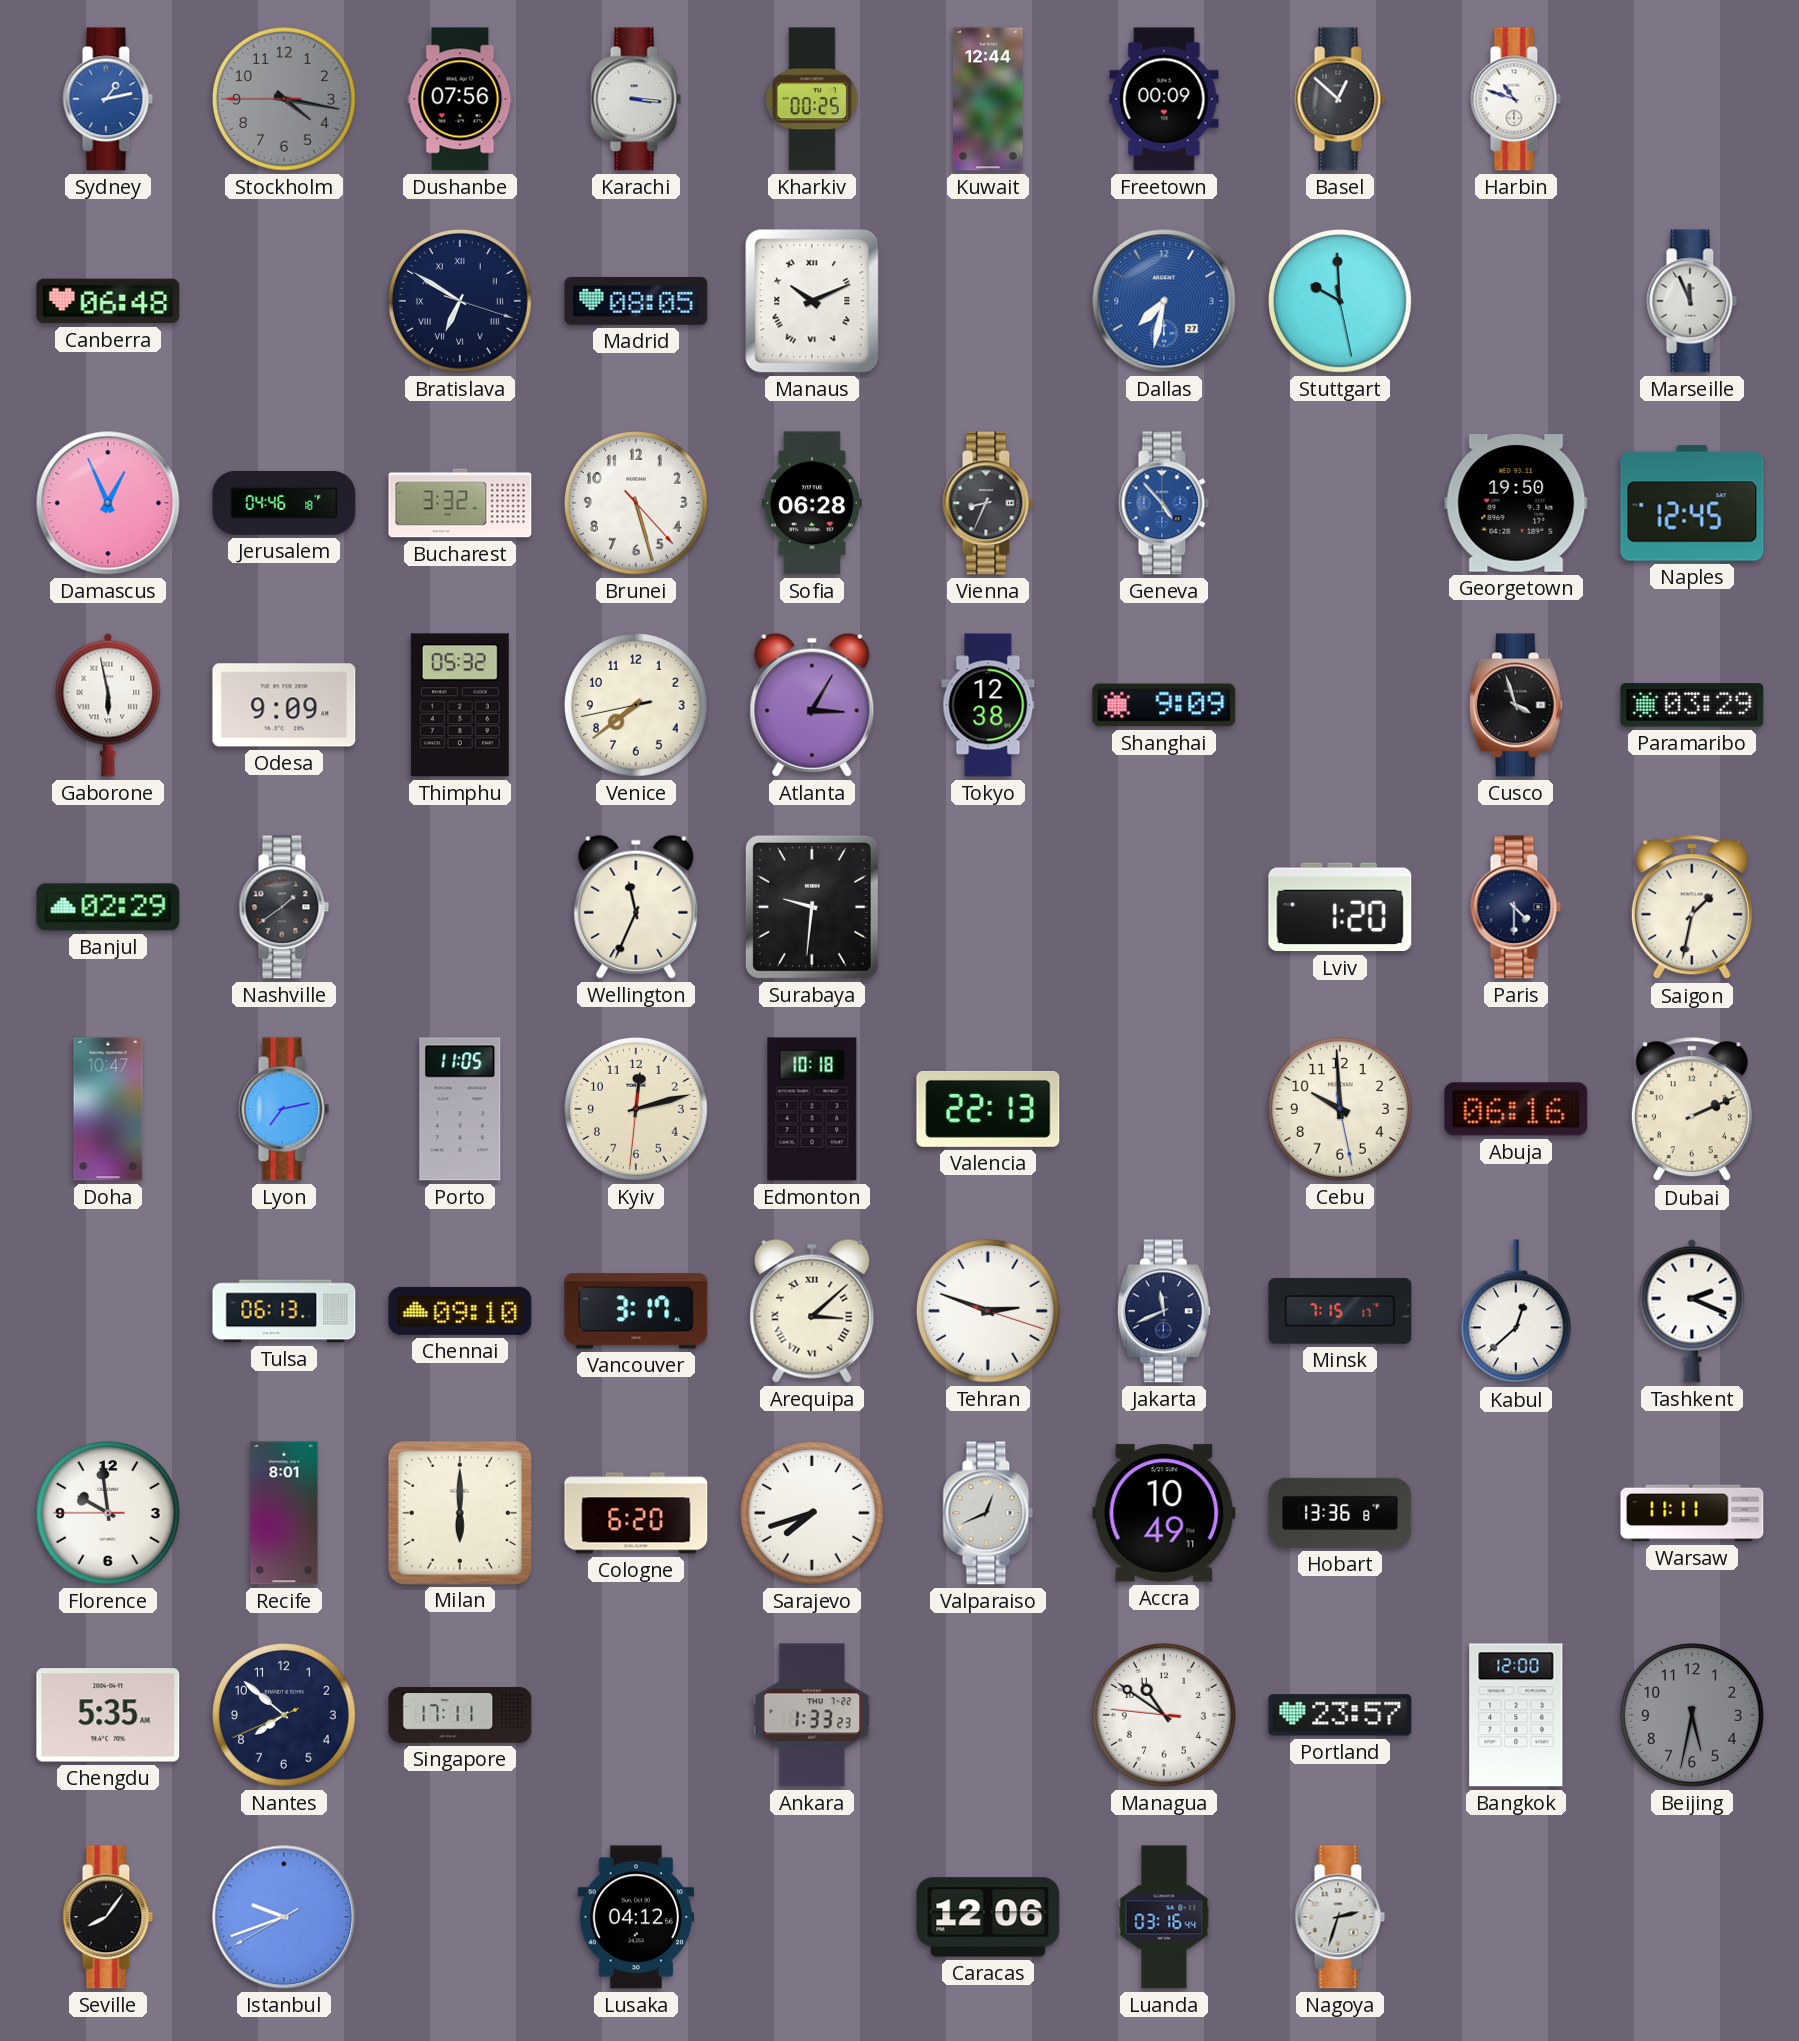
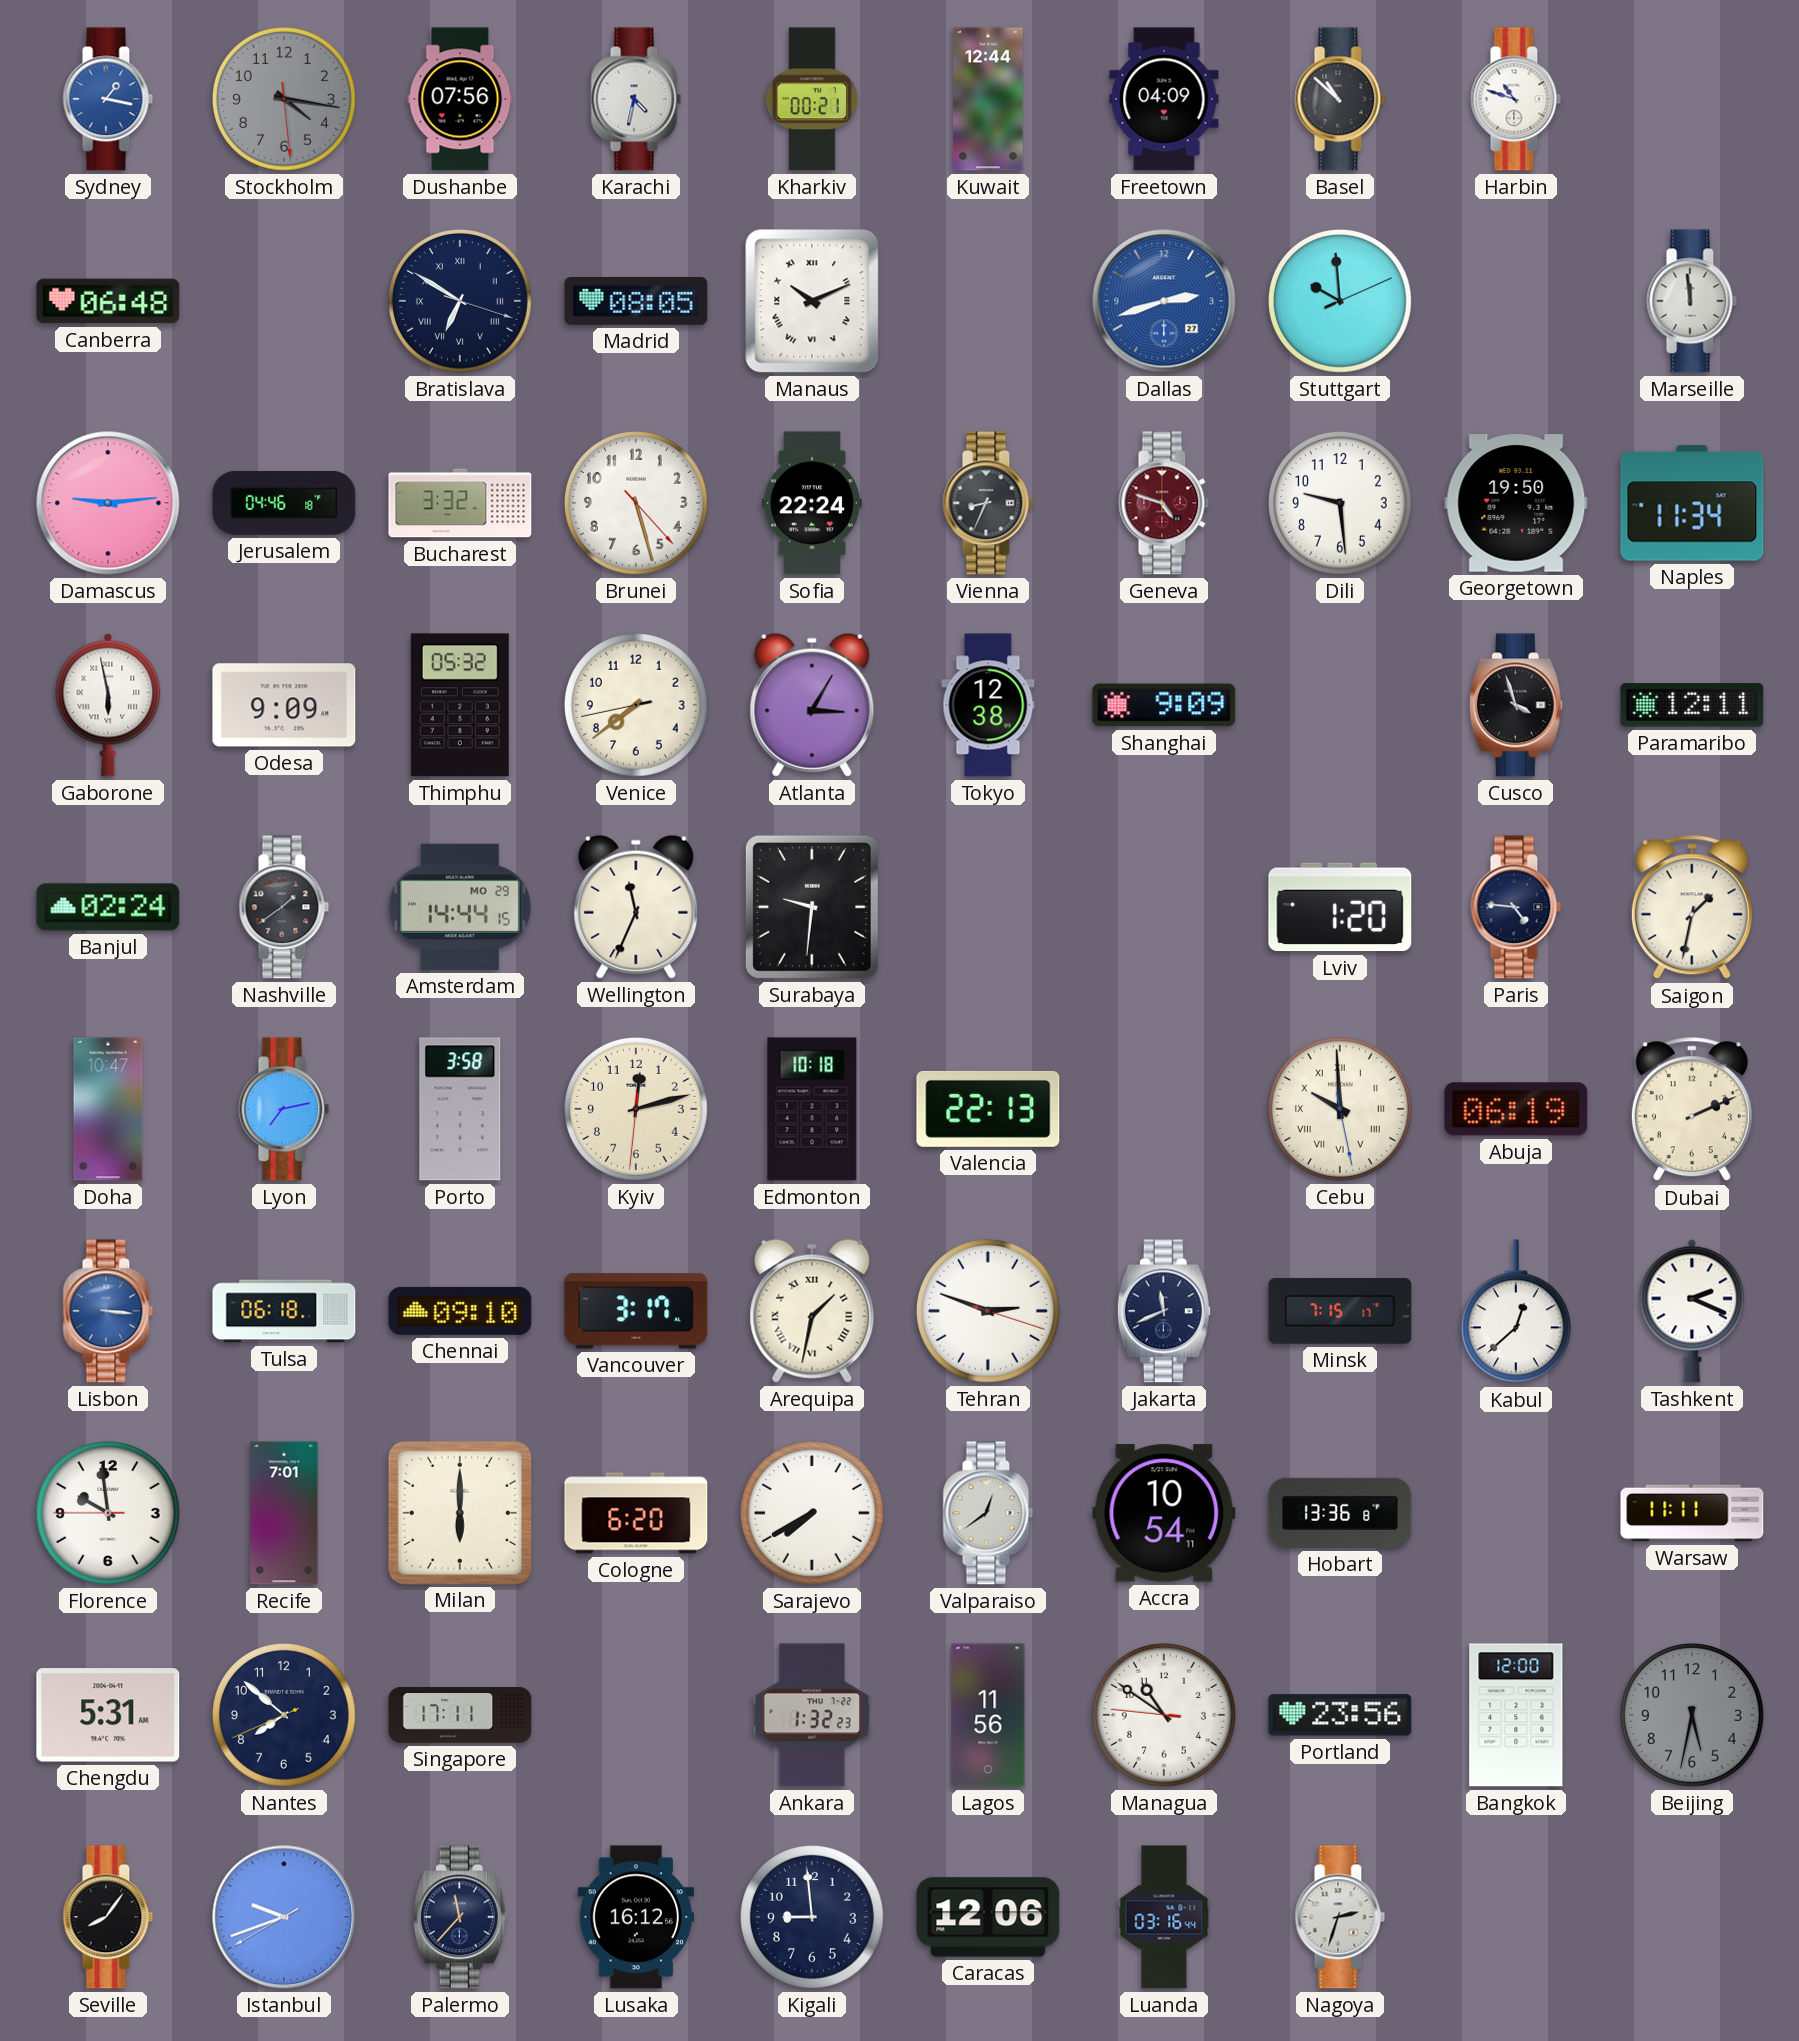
Sydney: 1:13 -> 1:17 (108, 99)
Stockholm: 4:16:45 -> 4:16:29 (284, 99)
Karachi: 3:16 -> 4:32 (636, 99)
Kharkiv: 00:25 -> 00:21 (812, 99)
Freetown: 00:09 -> 04:09 (1164, 99)
Basel: 12:52 -> 10:52 (1340, 99)
Dallas: 7:32 -> 2:42 (1164, 301)
Stuttgart: 9:59:28 -> 9:59:11 (1340, 301)
Marseille: 11:56 -> 11:59 (1692, 301)
Damascus: 12:56 -> 9:14 (108, 503)
Sofia: 06:28 -> 22:24 (812, 503)
Geneva: 4:53 -> 4:48 (1164, 503)
Geneva dial: blue -> burgundy (1164, 503)
Dili: none -> 9:29 (1340, 503)
Naples: 12:45 -> 11:34 (1692, 503)
Paramaribo: 03:29 -> 12:11 (1692, 705)
Banjul: 02:29 -> 02:24 (108, 907)
Amsterdam: none -> 14:44 (460, 907)
Paris: 4:30 -> 4:46 (1516, 907)
Porto: 11:05 -> 3:58 (460, 1109)
Cebu numerals: Arabic -> Roman (1340, 1109)
Abuja: 06:16 -> 06:19 (1516, 1109)
Lisbon: none -> 3:16 (108, 1311)
Tulsa: 06:13 -> 06:18 (284, 1311)
Arequipa: 3:08 -> 1:32 (812, 1311)
Recife: 8:01 -> 7:01 (284, 1513)
Sarajevo: 7:42 -> 7:40 (812, 1513)
Valparaiso: 12:41 -> 12:39 (988, 1513)
Accra: 10:49 -> 10:54 (1164, 1513)
Chengdu: 5:35 -> 5:31 (108, 1715)
Ankara: 1:33 -> 1:32 (812, 1715)
Lagos: none -> 11:56 (988, 1715)
Portland: 23:57 -> 23:56 (1340, 1715)
Palermo: none -> 11:37 (460, 1917)
Lusaka: 04:12 -> 16:12 (636, 1917)
Kigali: none -> 8:59 (812, 1917)
